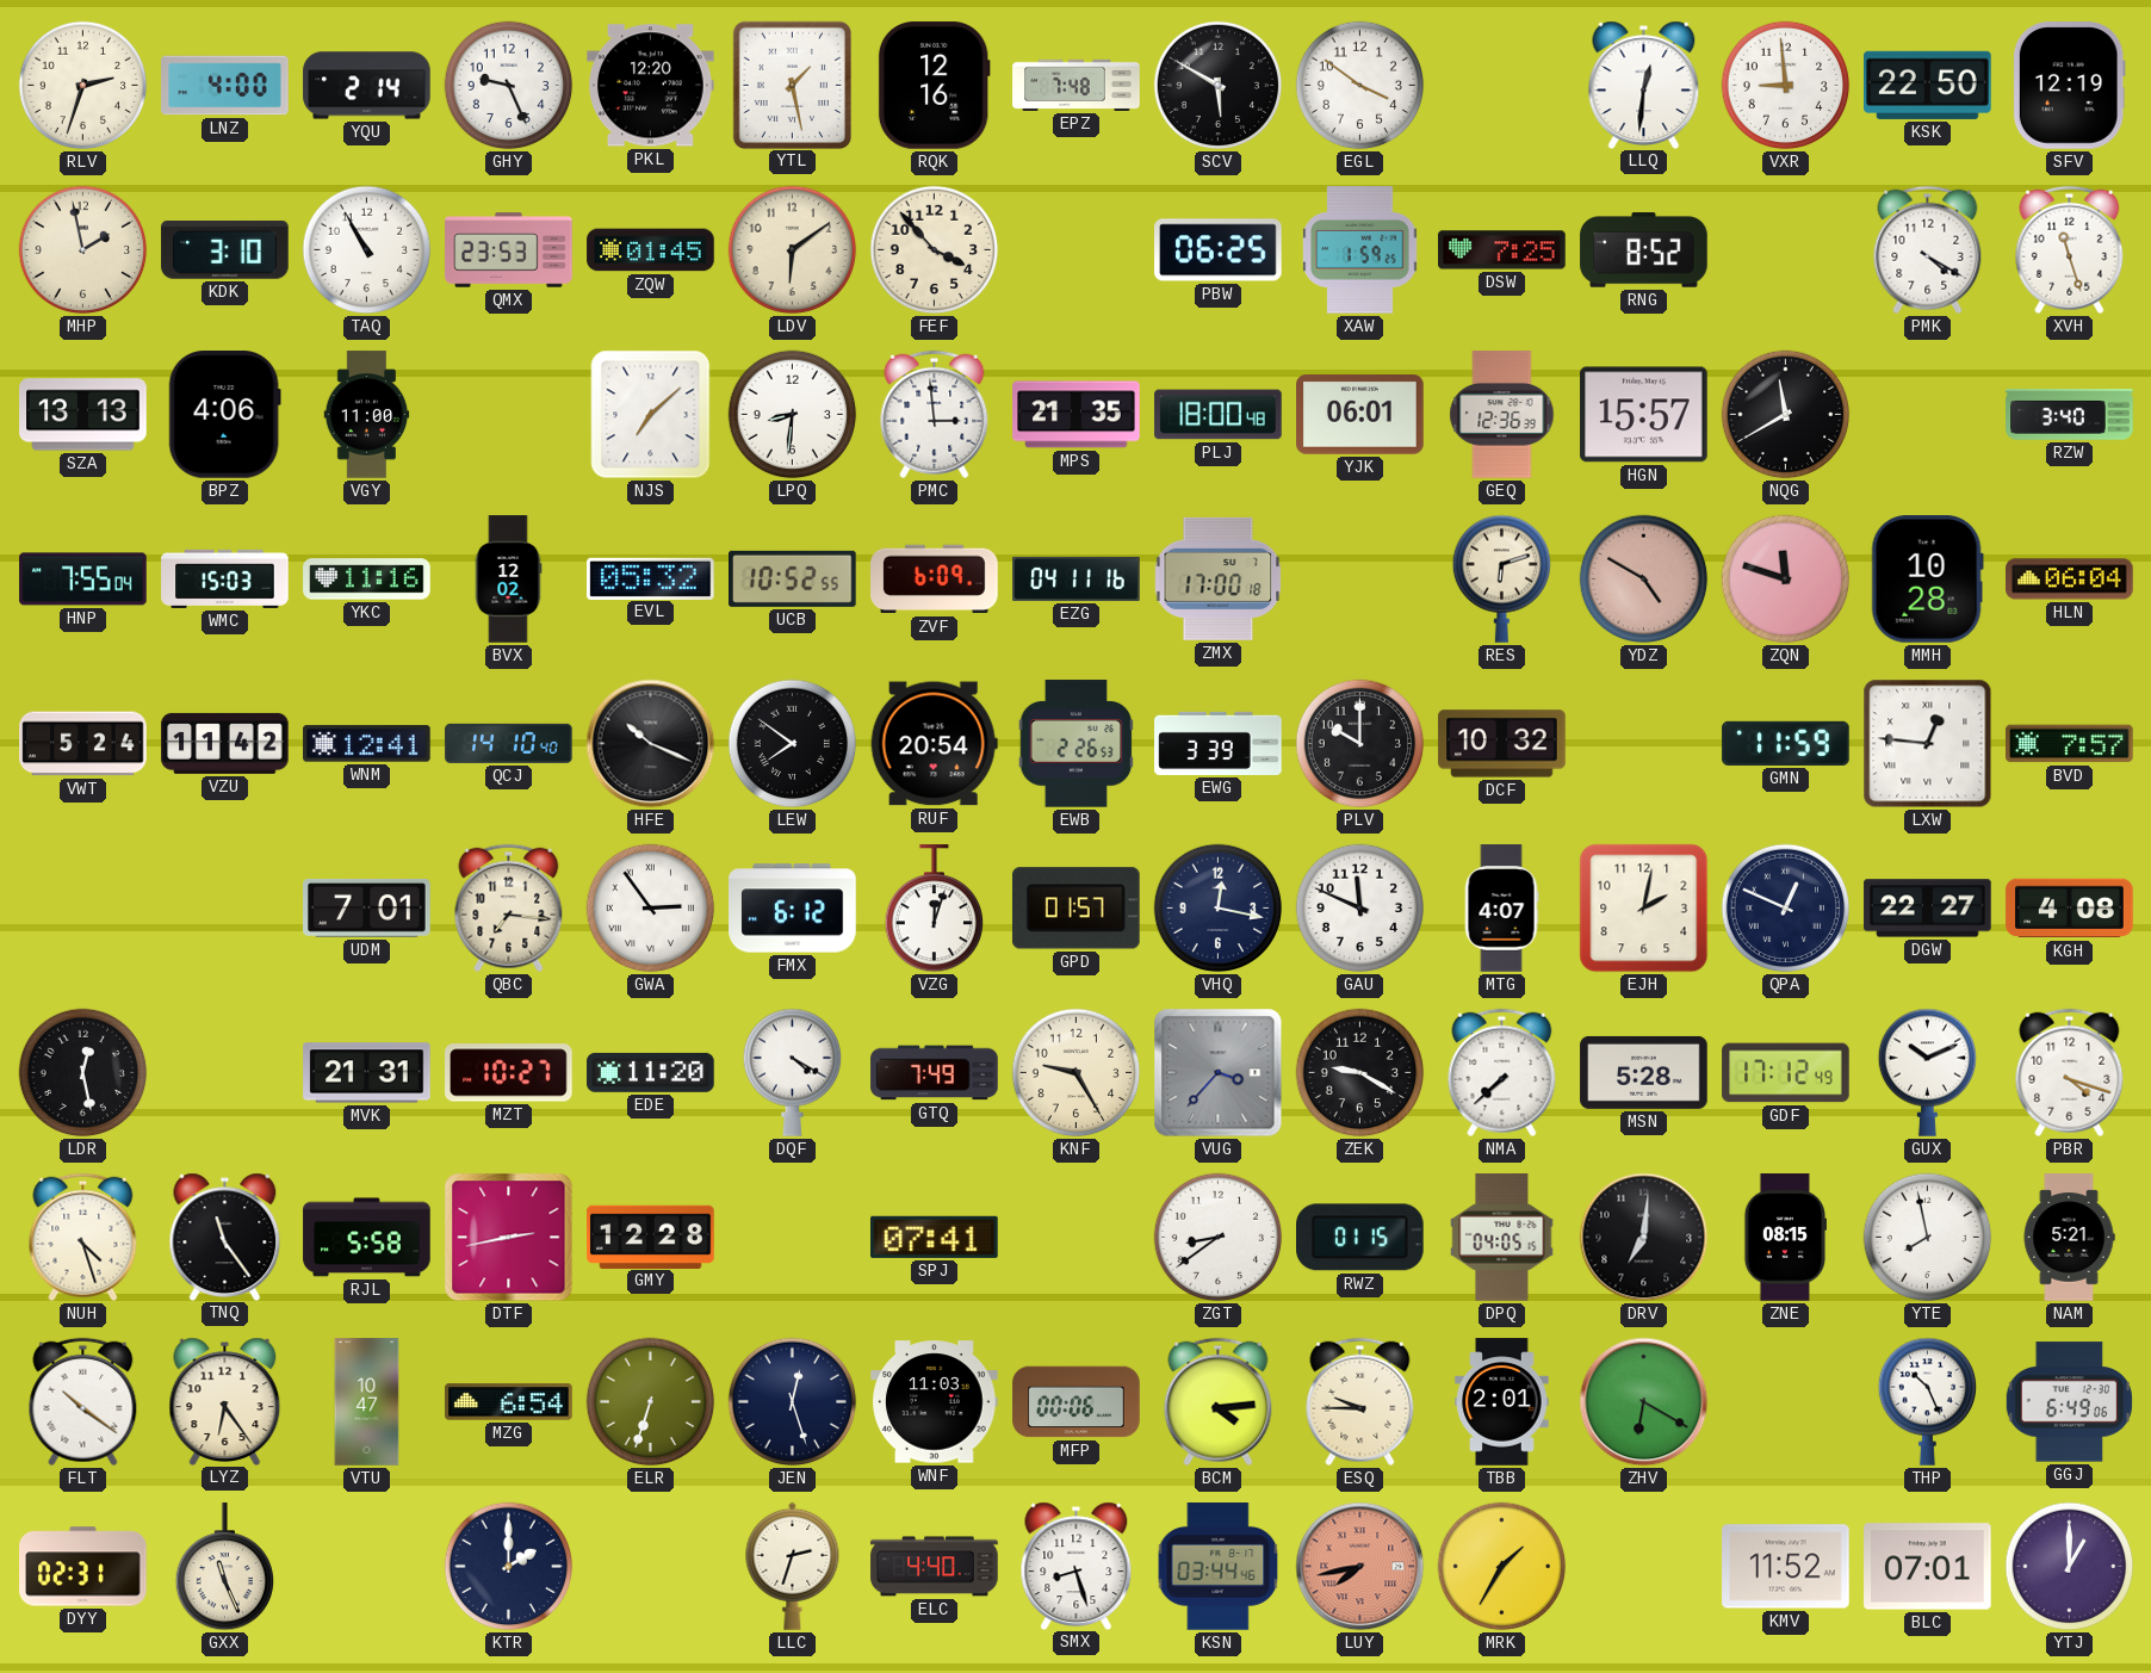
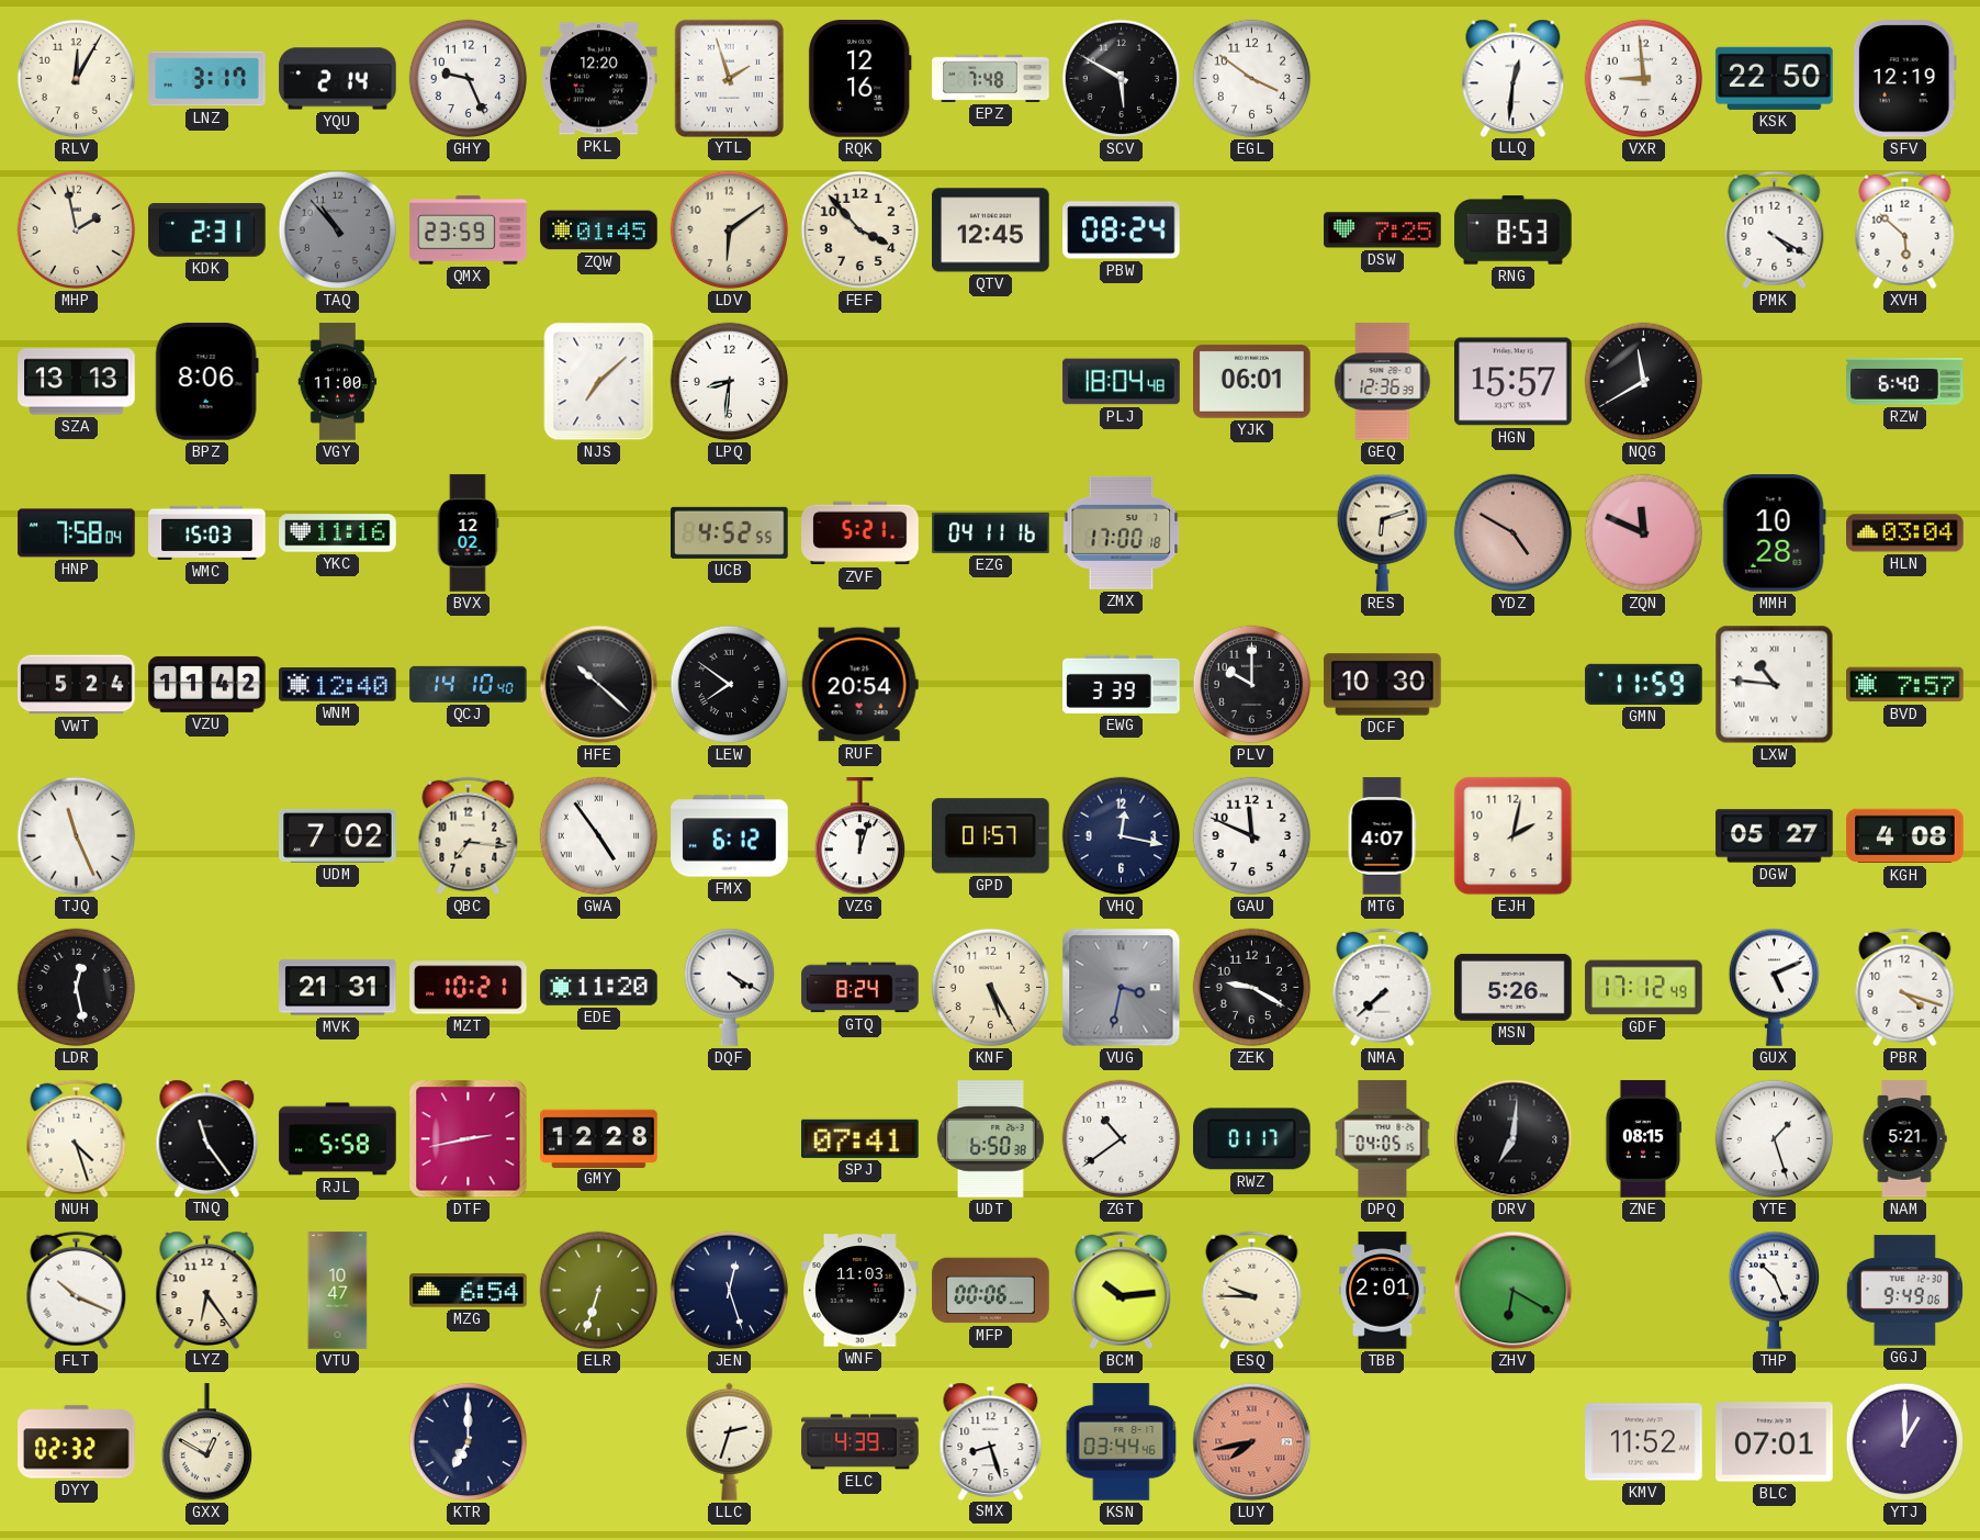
RLV: 2:33 -> 12:05 (77, 79)
LNZ: 4:00 -> 3:17 (207, 79)
YTL: 1:28 -> 1:57 (729, 78)
KDK: 3:10 -> 2:31 (207, 231)
TAQ: 10:55 -> 10:53 (338, 231)
TAQ dial: white -> grey (338, 231)
QMX: 23:53 -> 23:59 (469, 231)
QTV: none -> 12:45 (991, 231)
PBW: 06:25 -> 08:24 (1122, 231)
XAW: 1:59 -> none (1360, 250)
RNG: 8:52 -> 8:53 (1514, 231)
XVH: 11:27 -> 5:52 (1905, 231)
BPZ: 4:06 -> 8:06 (206, 382)
PMC: 2:59 -> none (935, 415)
MPS: 21:35 -> none (1077, 415)
PLJ: 18:00 -> 18:04 (1122, 382)
RZW: 3:40 -> 6:40 (1905, 382)
HNP: 7:55 -> 7:58 (77, 533)
EVL: 05:32 -> none (651, 578)
UCB: 10:52 -> 4:52 (730, 532)
ZVF: 6:09 -> 5:21 (860, 533)
ZQN: 11:48 -> 11:49 (1644, 533)
HLN: 06:04 -> 03:04 (1905, 533)
WNM: 12:41 -> 12:40 (338, 685)
HFE: 10:19 -> 10:22 (599, 685)
EWB: 2:26 -> none (1077, 744)
DCF: 10:32 -> 10:30 (1383, 685)
LXW: 12:46 -> 10:46 (1775, 685)
TJQ: none -> 11:26 (77, 836)
UDM: 7:01 -> 7:02 (338, 835)
GWA: 2:54 -> 4:54 (599, 836)
QPA: 12:49 -> none (1786, 909)
DGW: 22:27 -> 05:27 (1775, 836)
MZT: 10:27 -> 10:21 (469, 988)
GTQ: 7:49 -> 8:24 (860, 988)
KNF: 9:25 -> 5:25 (991, 988)
VUG: 3:37 -> 3:32 (1122, 988)
MSN: 5:28 -> 5:26 (1514, 987)
GUX: 10:11 -> 5:11 (1774, 987)
UDT: none -> 6:50 (990, 1139)
ZGT: 8:39 -> 10:39 (1122, 1139)
RWZ: 01:15 -> 01:17 (1252, 1139)
YTE: 7:58 -> 1:27 (1775, 1139)
FLT: 10:21 -> 10:19 (77, 1291)
BCM: 4:14 -> 10:14 (1122, 1291)
GGJ: 6:49 -> 9:49 (1904, 1291)
DYY: 02:31 -> 02:32 (77, 1442)
GXX: 11:26 -> 12:50 (206, 1442)
KTR: 2:00 -> 7:00 (469, 1442)
ELC: 4:40 -> 4:39 (860, 1442)
MRK: 1:35 -> none (1502, 1567)
